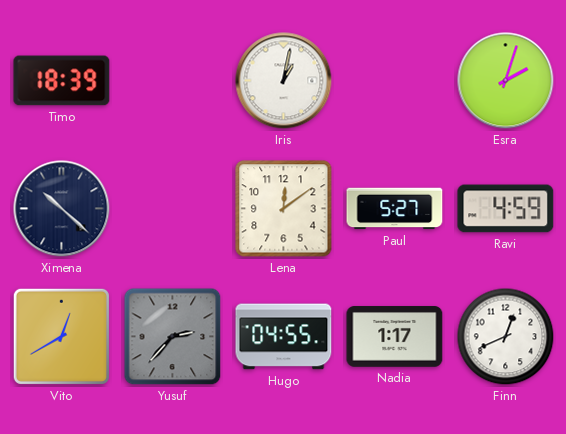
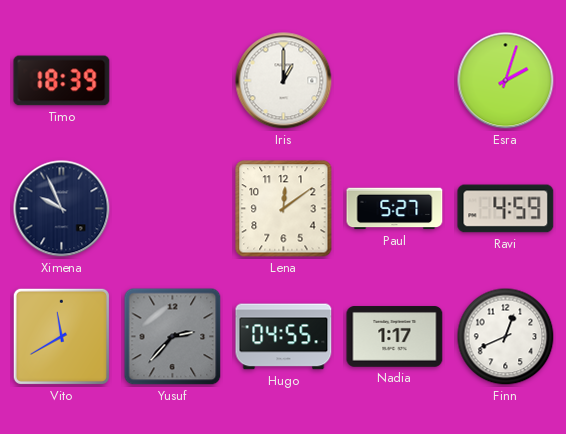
Iris: 1:02 -> 1:00 (284, 81)
Ximena: 10:22 -> 9:56 (62, 209)
Vito: 12:40 -> 11:40 (61, 336)
